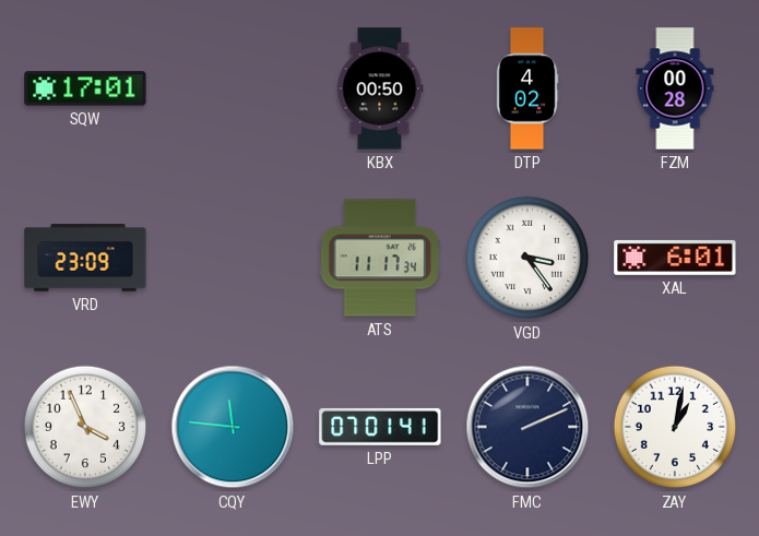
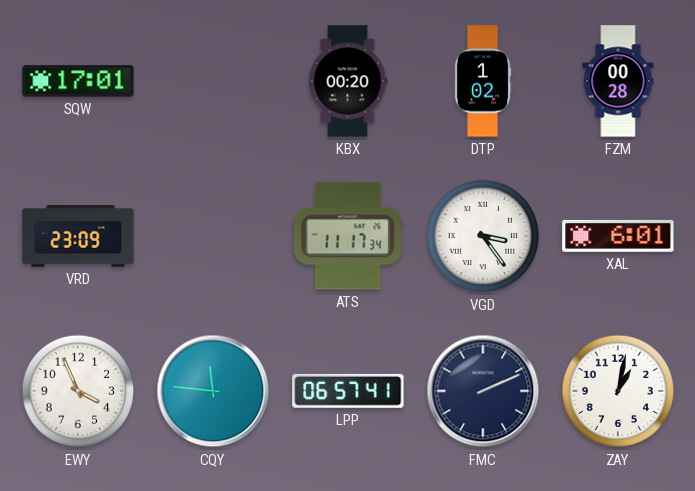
KBX: 00:50 -> 00:20 (348, 81)
DTP: 4:02 -> 1:02 (483, 81)
LPP: 07:01 -> 06:57 (348, 391)
